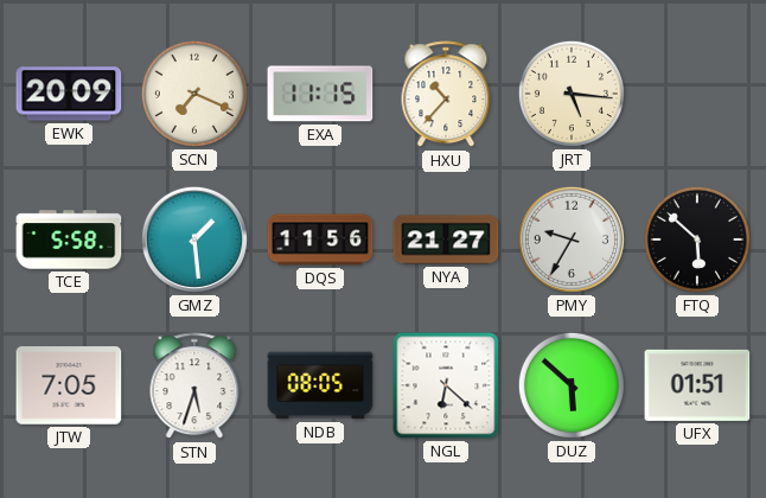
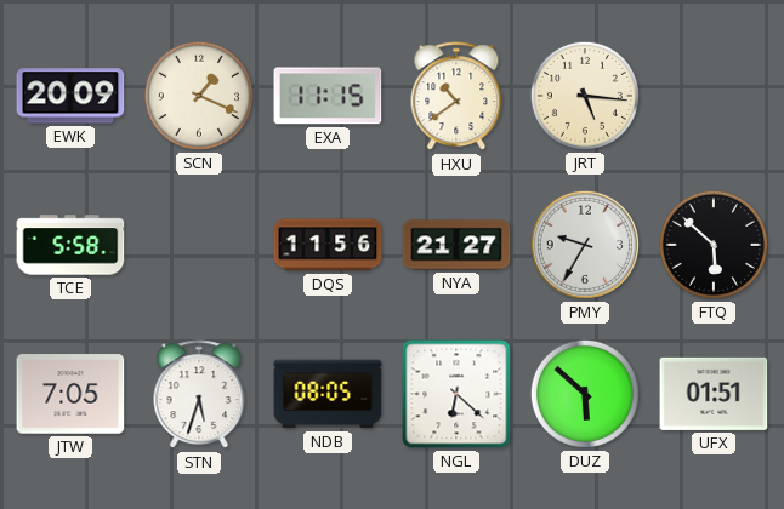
SCN: 7:19 -> 1:19 (199, 96)
HXU: 10:37 -> 10:39 (456, 97)
GMZ: 1:29 -> none (194, 240)
